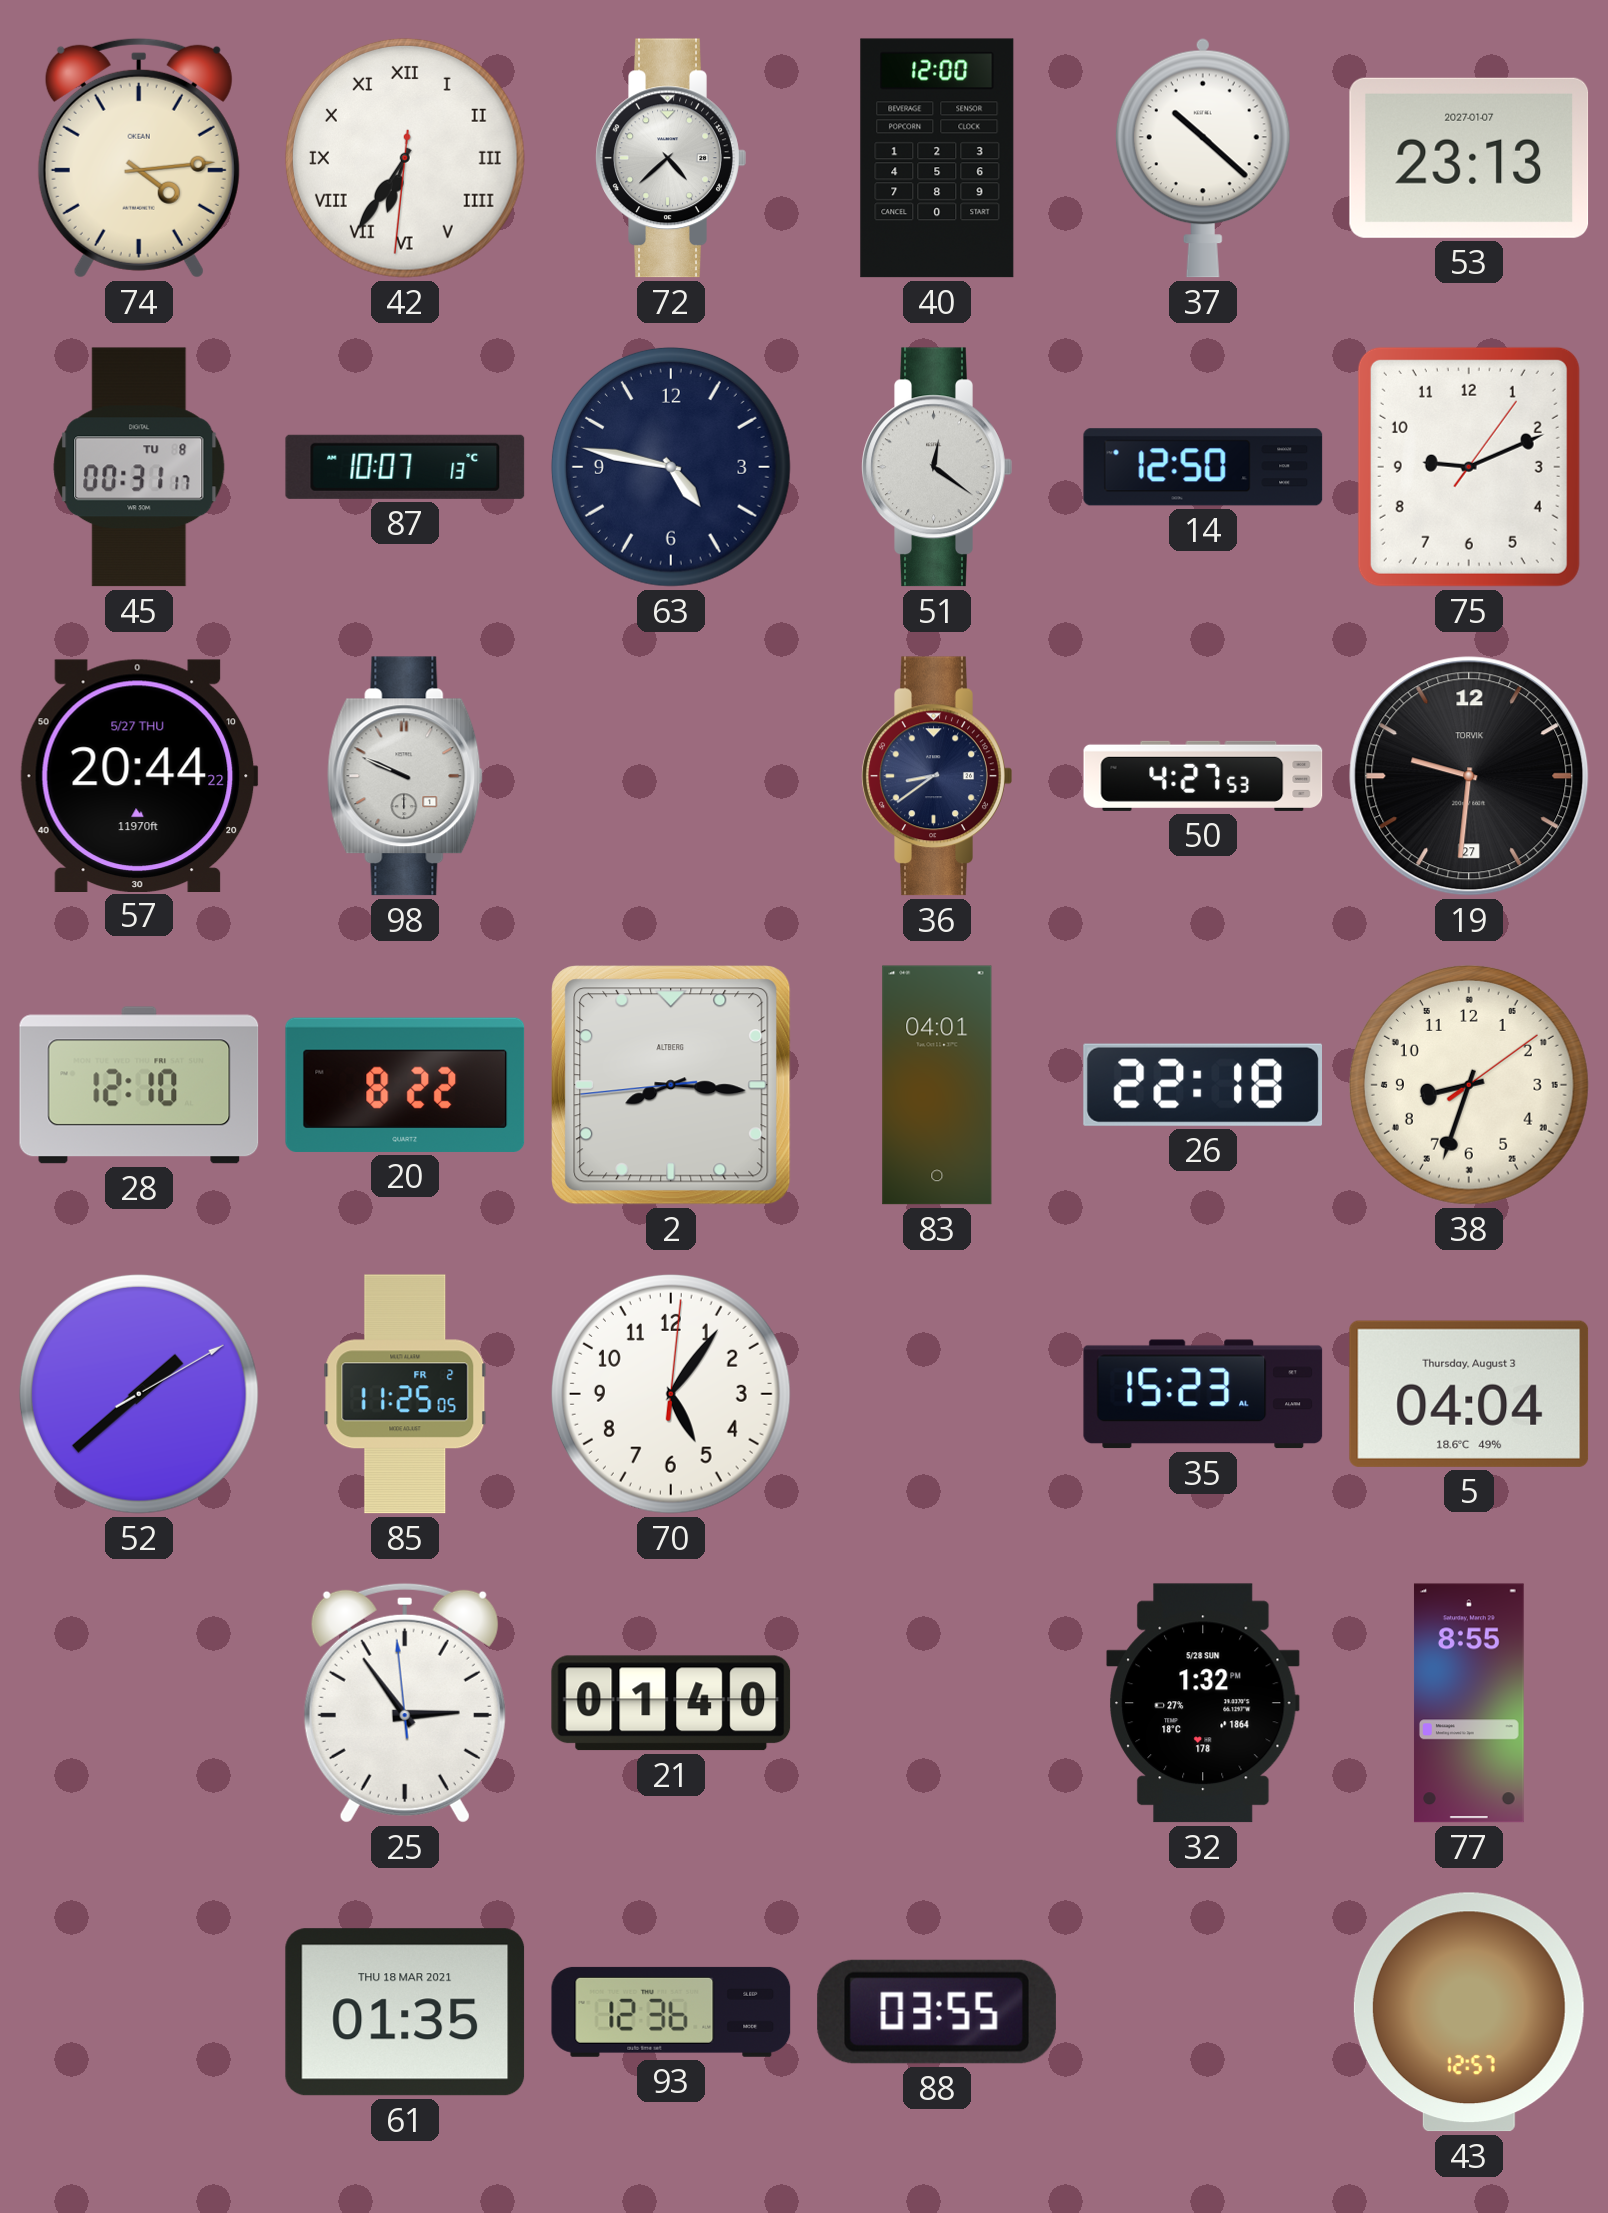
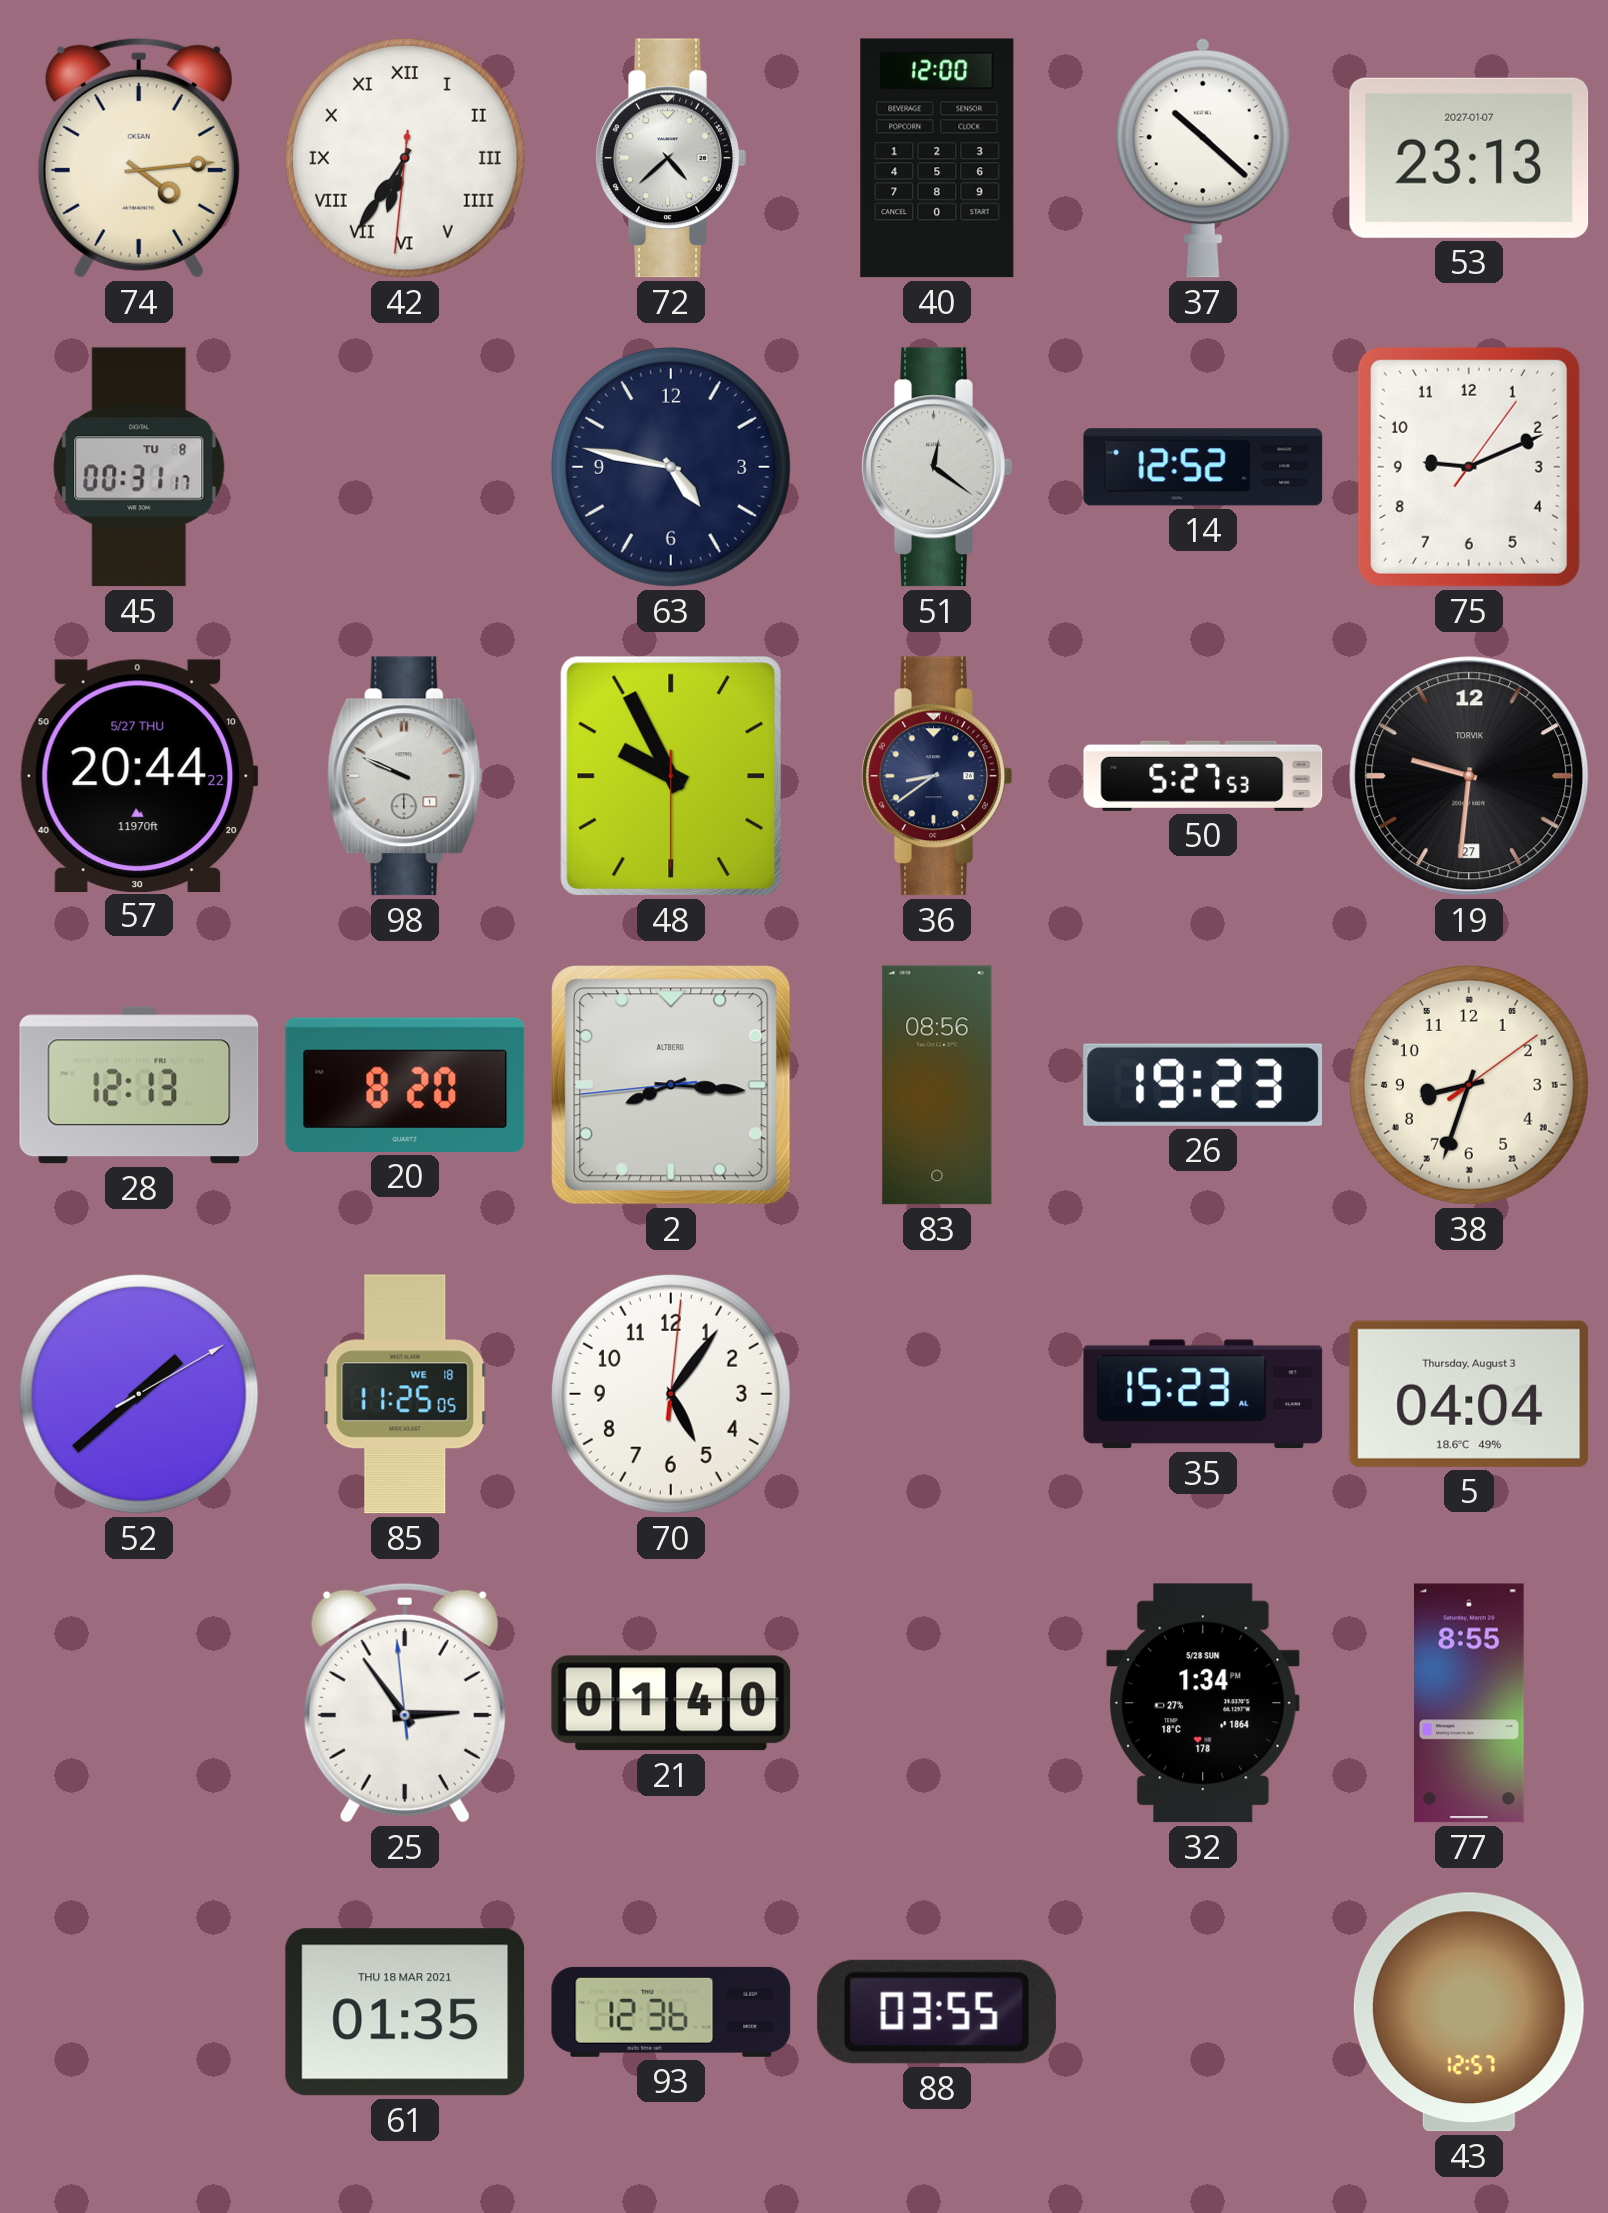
87: 10:07 -> none (405, 467)
14: 12:50 -> 12:52 (1203, 467)
48: none -> 9:55 (671, 776)
50: 4:27 -> 5:27 (1203, 776)
28: 12:10 -> 12:13 (139, 1085)
20: 8:22 -> 8:20 (405, 1085)
83: 04:01 -> 08:56 (937, 1085)
26: 22:18 -> 19:23 (1202, 1085)
85 date: FR 2 -> WE 18 (405, 1394)
32: 1:32 -> 1:34 (1203, 1703)
